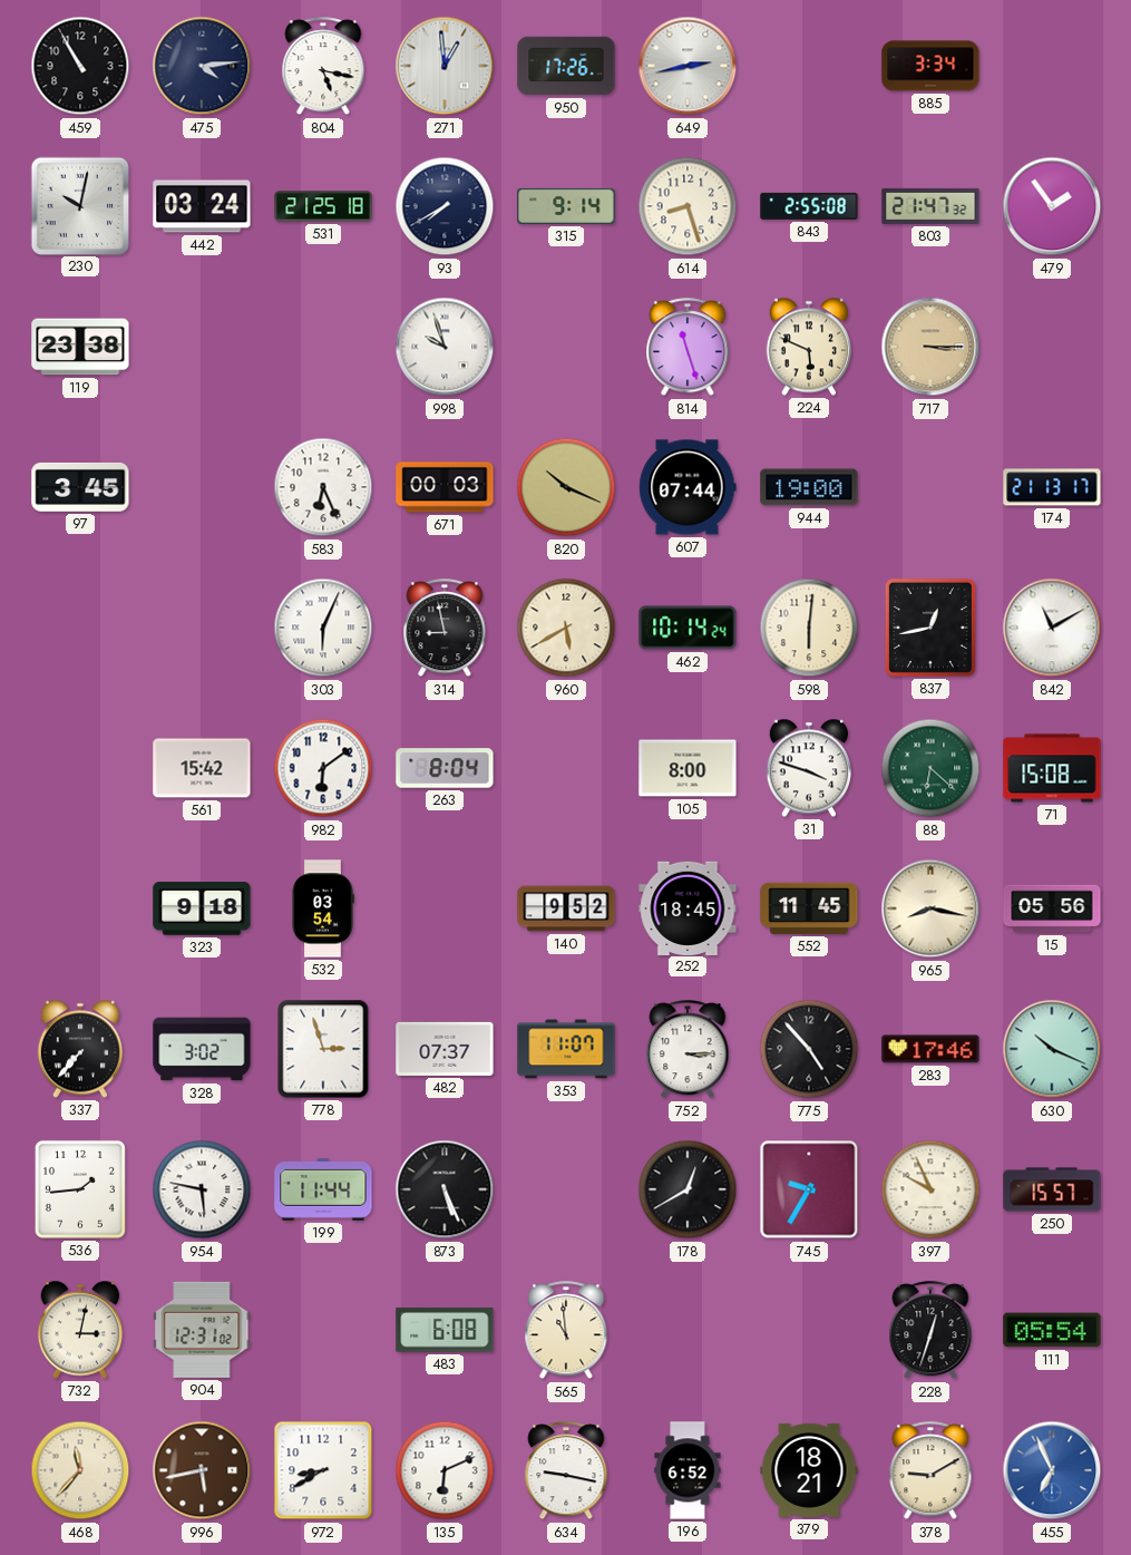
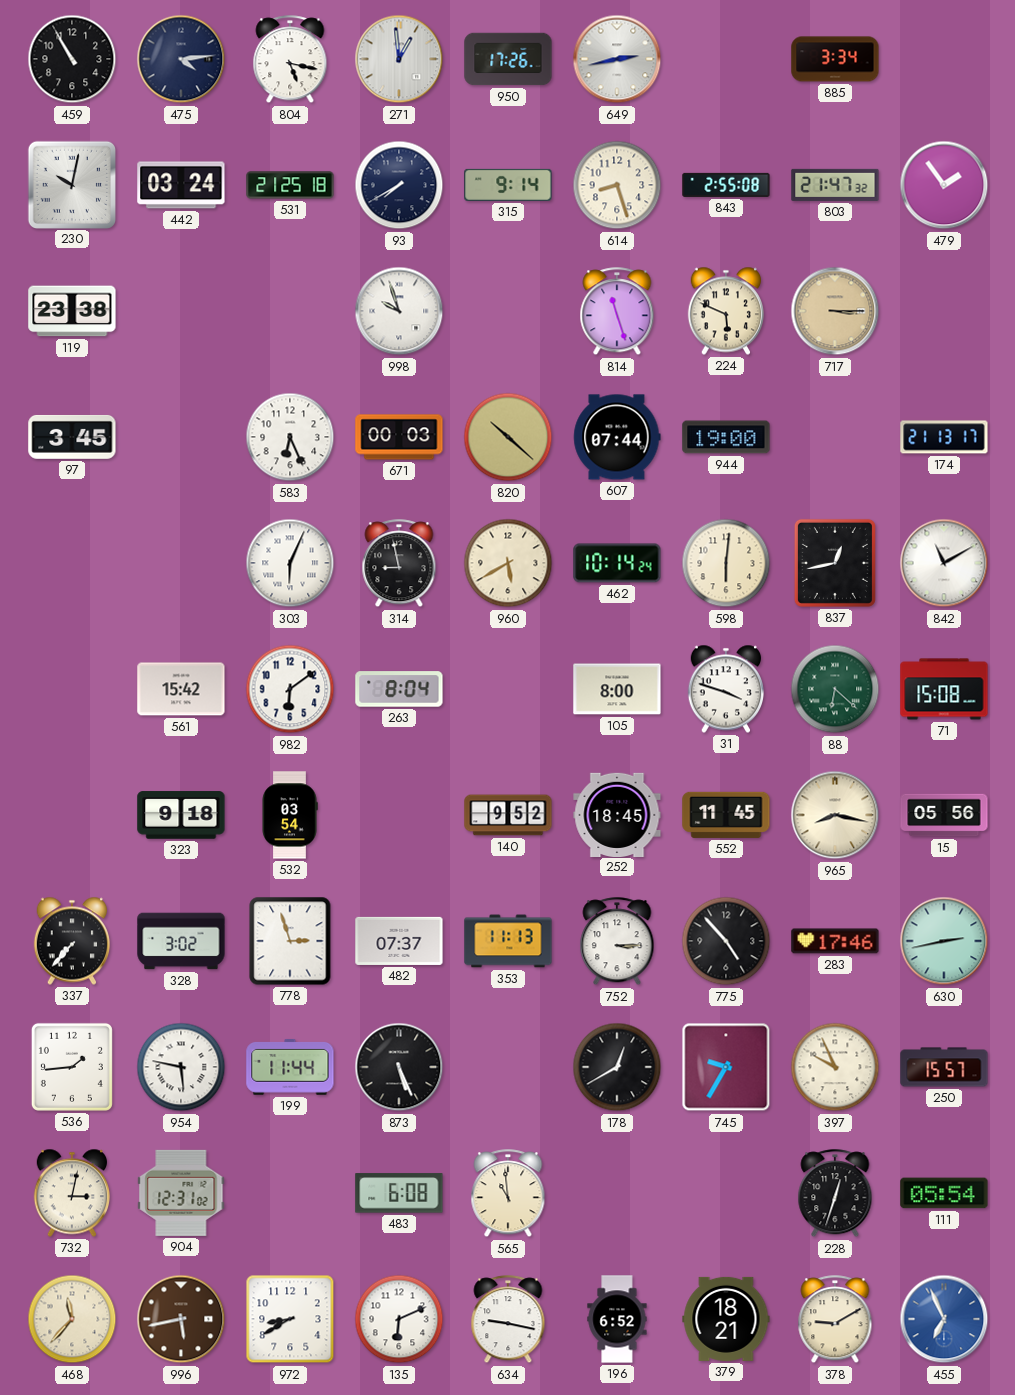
820: 10:19 -> 10:22 (508, 437)
353: 11:07 -> 11:13 (508, 941)
630: 10:19 -> 2:43 (944, 941)
